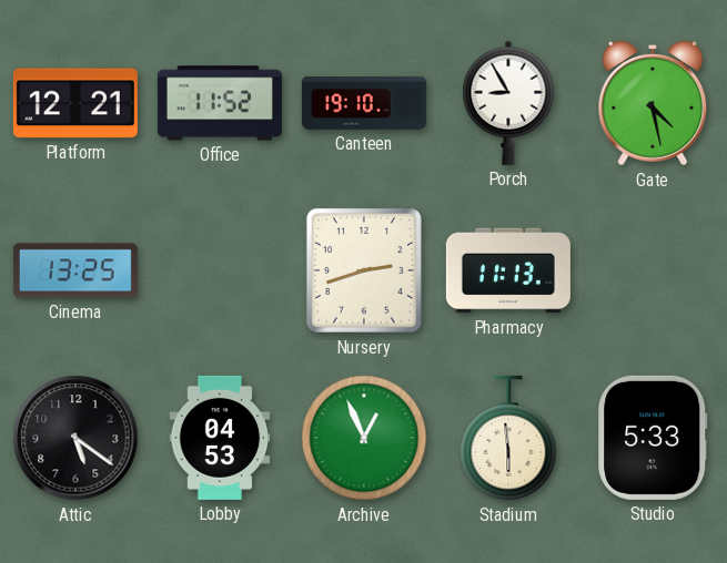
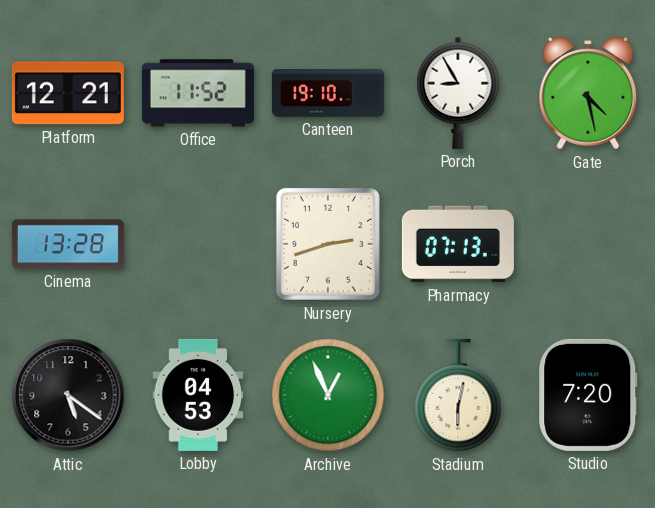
Cinema: 13:25 -> 13:28 (68, 244)
Pharmacy: 11:13 -> 07:13 (458, 244)
Stadium: 5:59 -> 6:02 (458, 395)
Studio: 5:33 -> 7:20 (588, 395)
